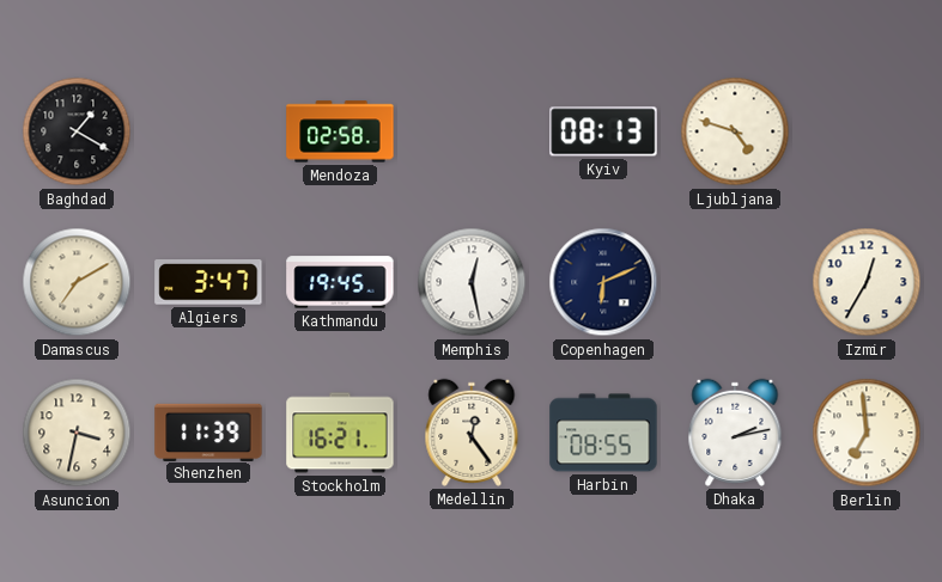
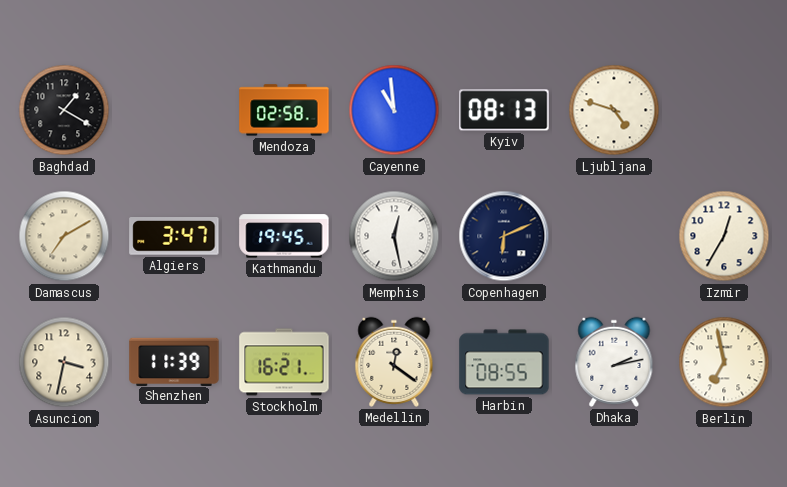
Cayenne: none -> 10:59 (394, 110)
Medellin: 12:24 -> 12:21 (394, 362)
Berlin: 6:59 -> 6:58 (724, 362)
